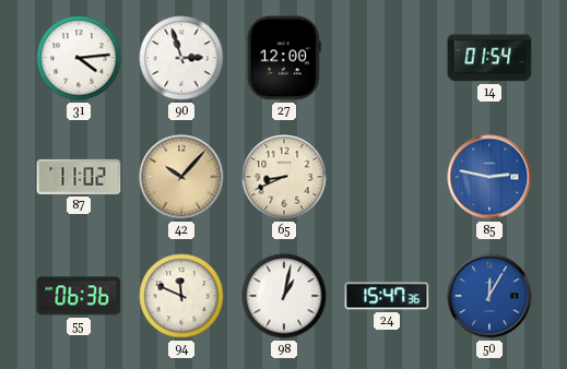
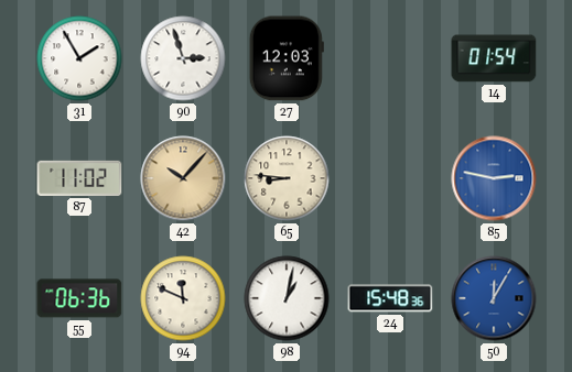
31: 4:14 -> 1:55 (79, 58)
27: 12:00 -> 12:03 (287, 58)
65: 8:41 -> 8:46 (287, 178)
24: 15:47 -> 15:48 (390, 298)
